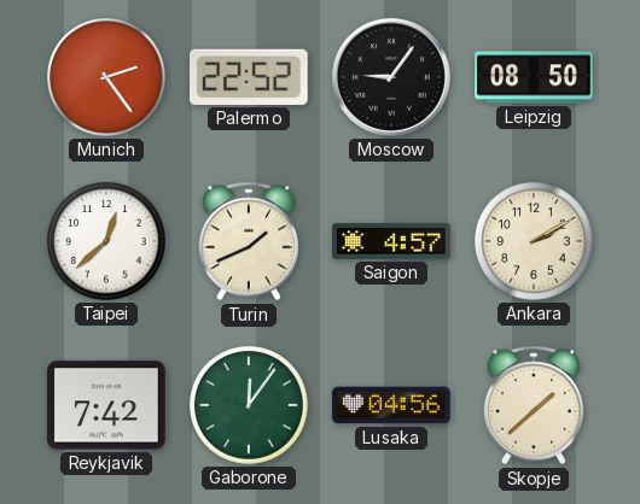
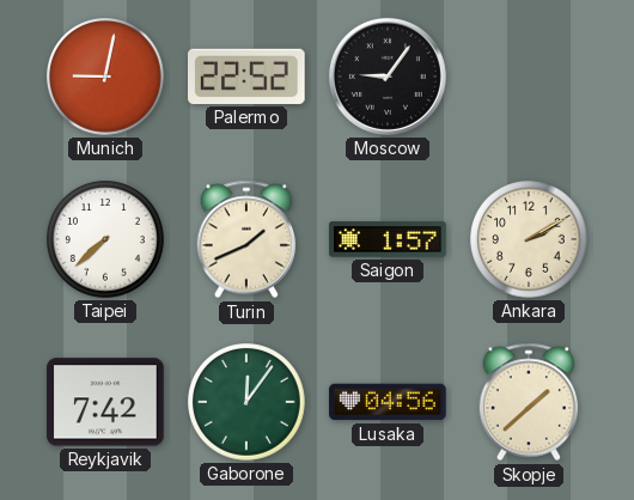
Munich: 2:24 -> 9:02 (106, 78)
Leipzig: 08:50 -> none (534, 77)
Taipei: 12:38 -> 7:38 (106, 240)
Saigon: 4:57 -> 1:57 (388, 239)
